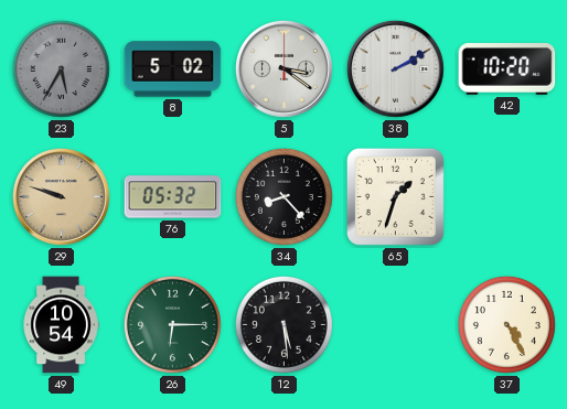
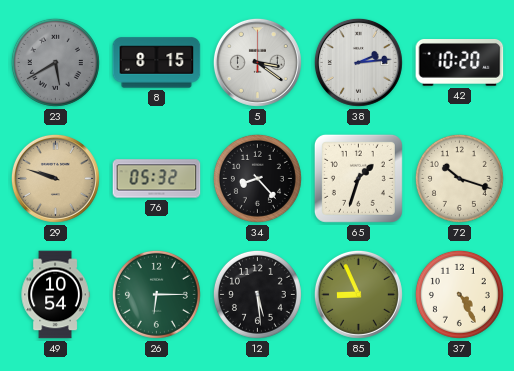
23: 5:35 -> 5:40 (55, 62)
8: 5:02 -> 8:15 (157, 63)
38: 2:10 -> 2:14 (358, 62)
72: none -> 10:18 (459, 178)
85: none -> 8:56 (358, 294)
